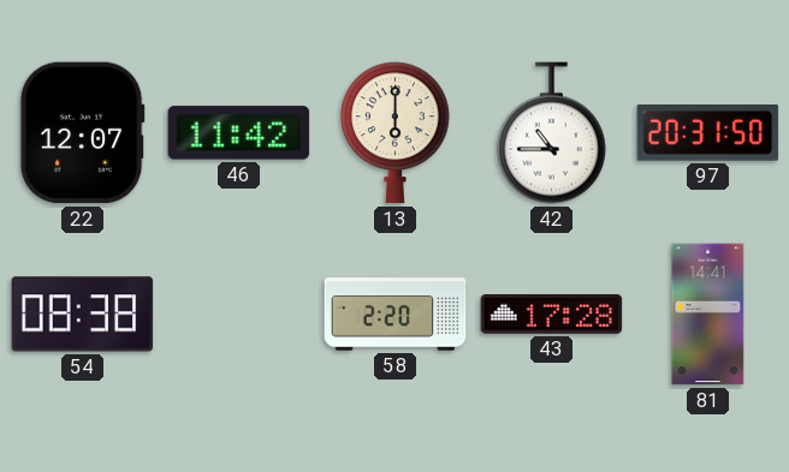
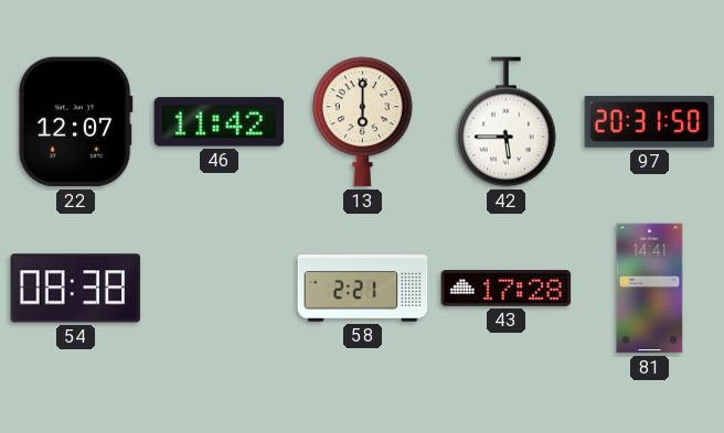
42: 10:45 -> 5:45 (505, 122)
58: 2:20 -> 2:21 (363, 289)
